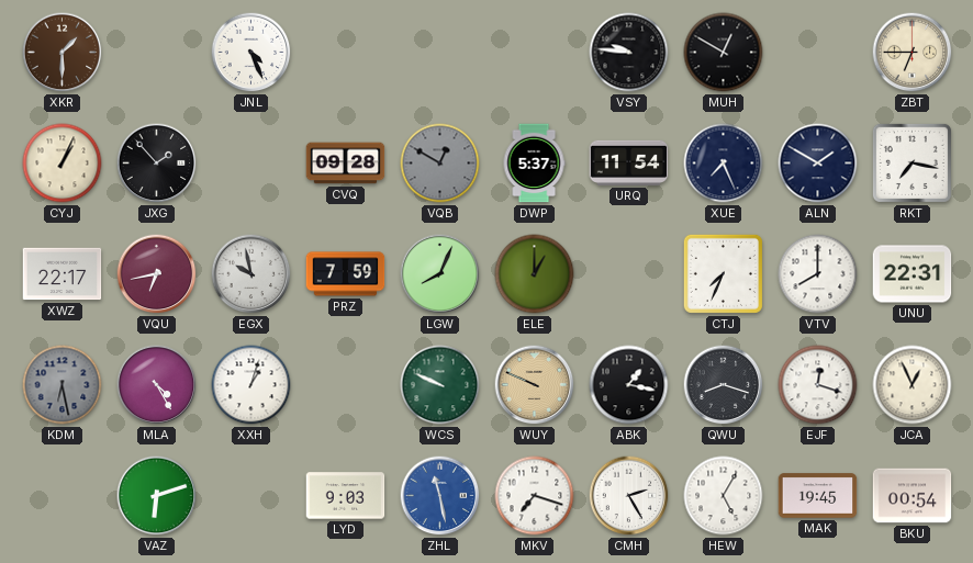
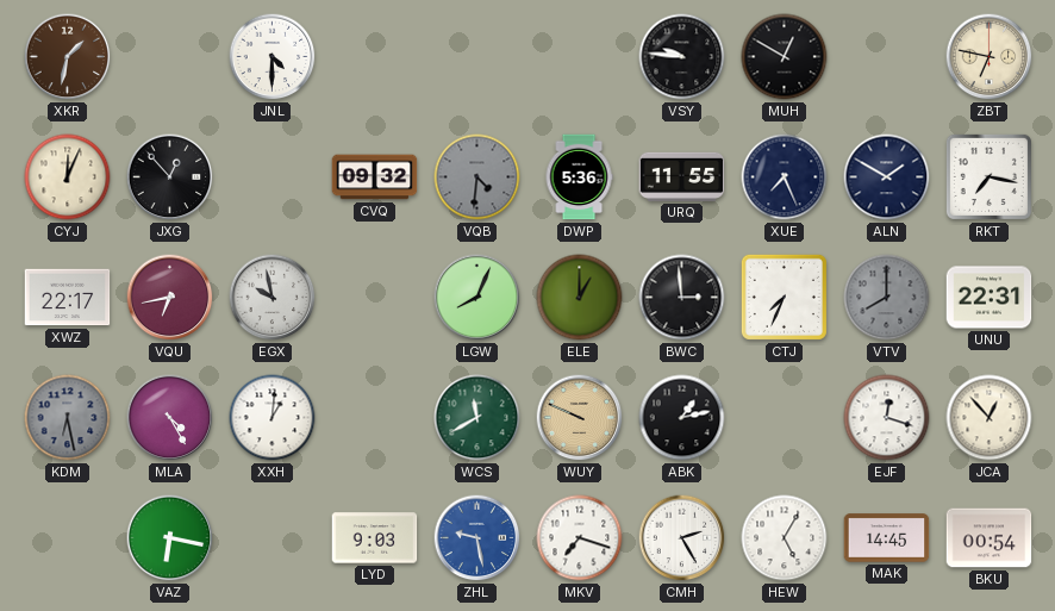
XKR: 1:30 -> 1:32 (68, 57)
JNL: 4:26 -> 4:30 (273, 57)
ZBT: 6:45 -> 6:47 (990, 57)
CYJ: 1:04 -> 12:04 (68, 177)
JXG: 1:53 -> 12:53 (170, 177)
CVQ: 09:28 -> 09:32 (375, 177)
VQB: 12:50 -> 4:31 (477, 177)
DWP: 5:37 -> 5:36 (579, 177)
URQ: 11:54 -> 11:55 (682, 176)
PRZ: 7:59 -> none (346, 274)
BWC: none -> 2:59 (682, 298)
VTV dial: white -> grey (887, 298)
XXH: 1:03 -> 1:01 (273, 418)
WCS: 9:49 -> 11:40 (477, 418)
ABK: 1:17 -> 1:13 (682, 418)
QWU: 8:18 -> none (724, 385)
JCA: 12:56 -> 12:53 (990, 418)
VAZ: 6:12 -> 6:17 (170, 538)
ZHL: 11:28 -> 9:28 (477, 538)
MAK: 19:45 -> 14:45 (887, 538)
